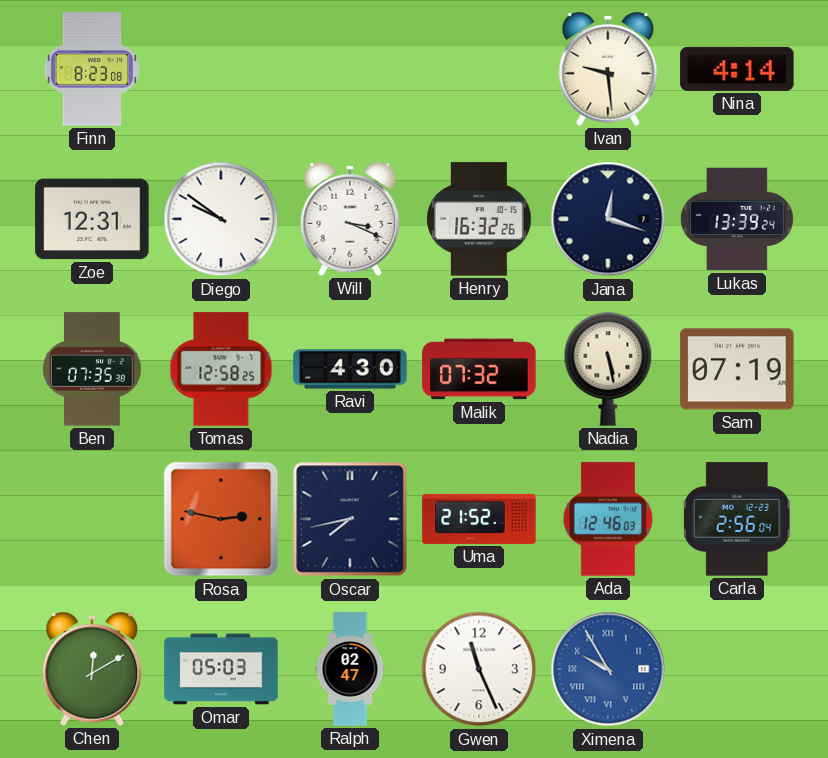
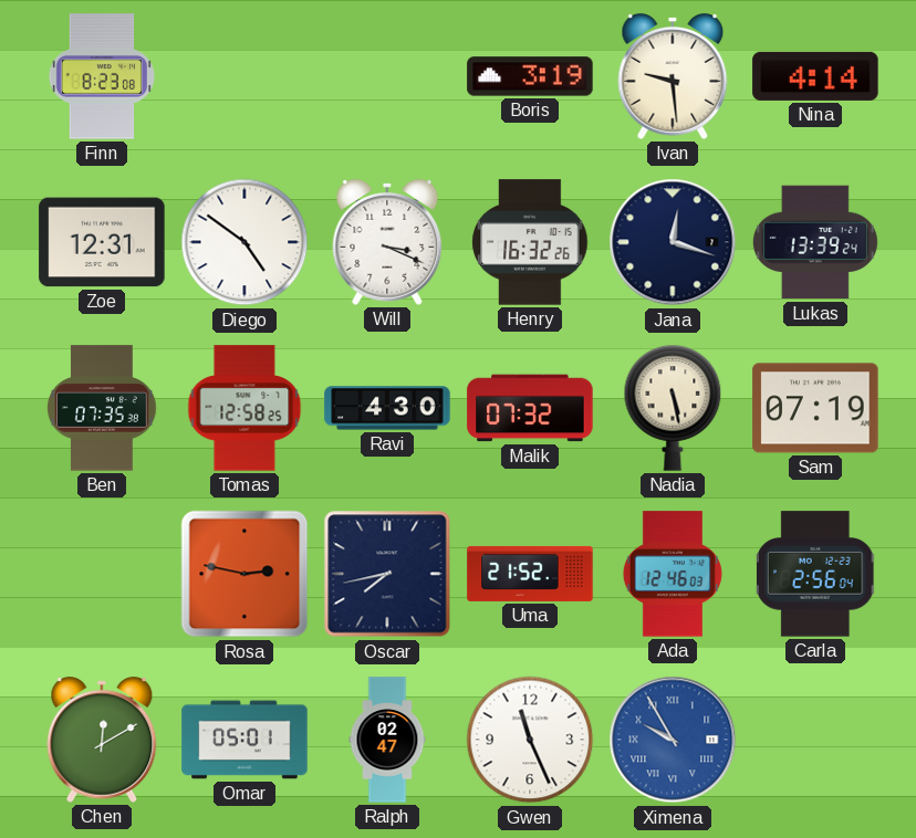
Boris: none -> 3:19 (530, 76)
Diego: 9:51 -> 4:51 (244, 242)
Omar: 05:03 -> 05:01 (244, 740)
